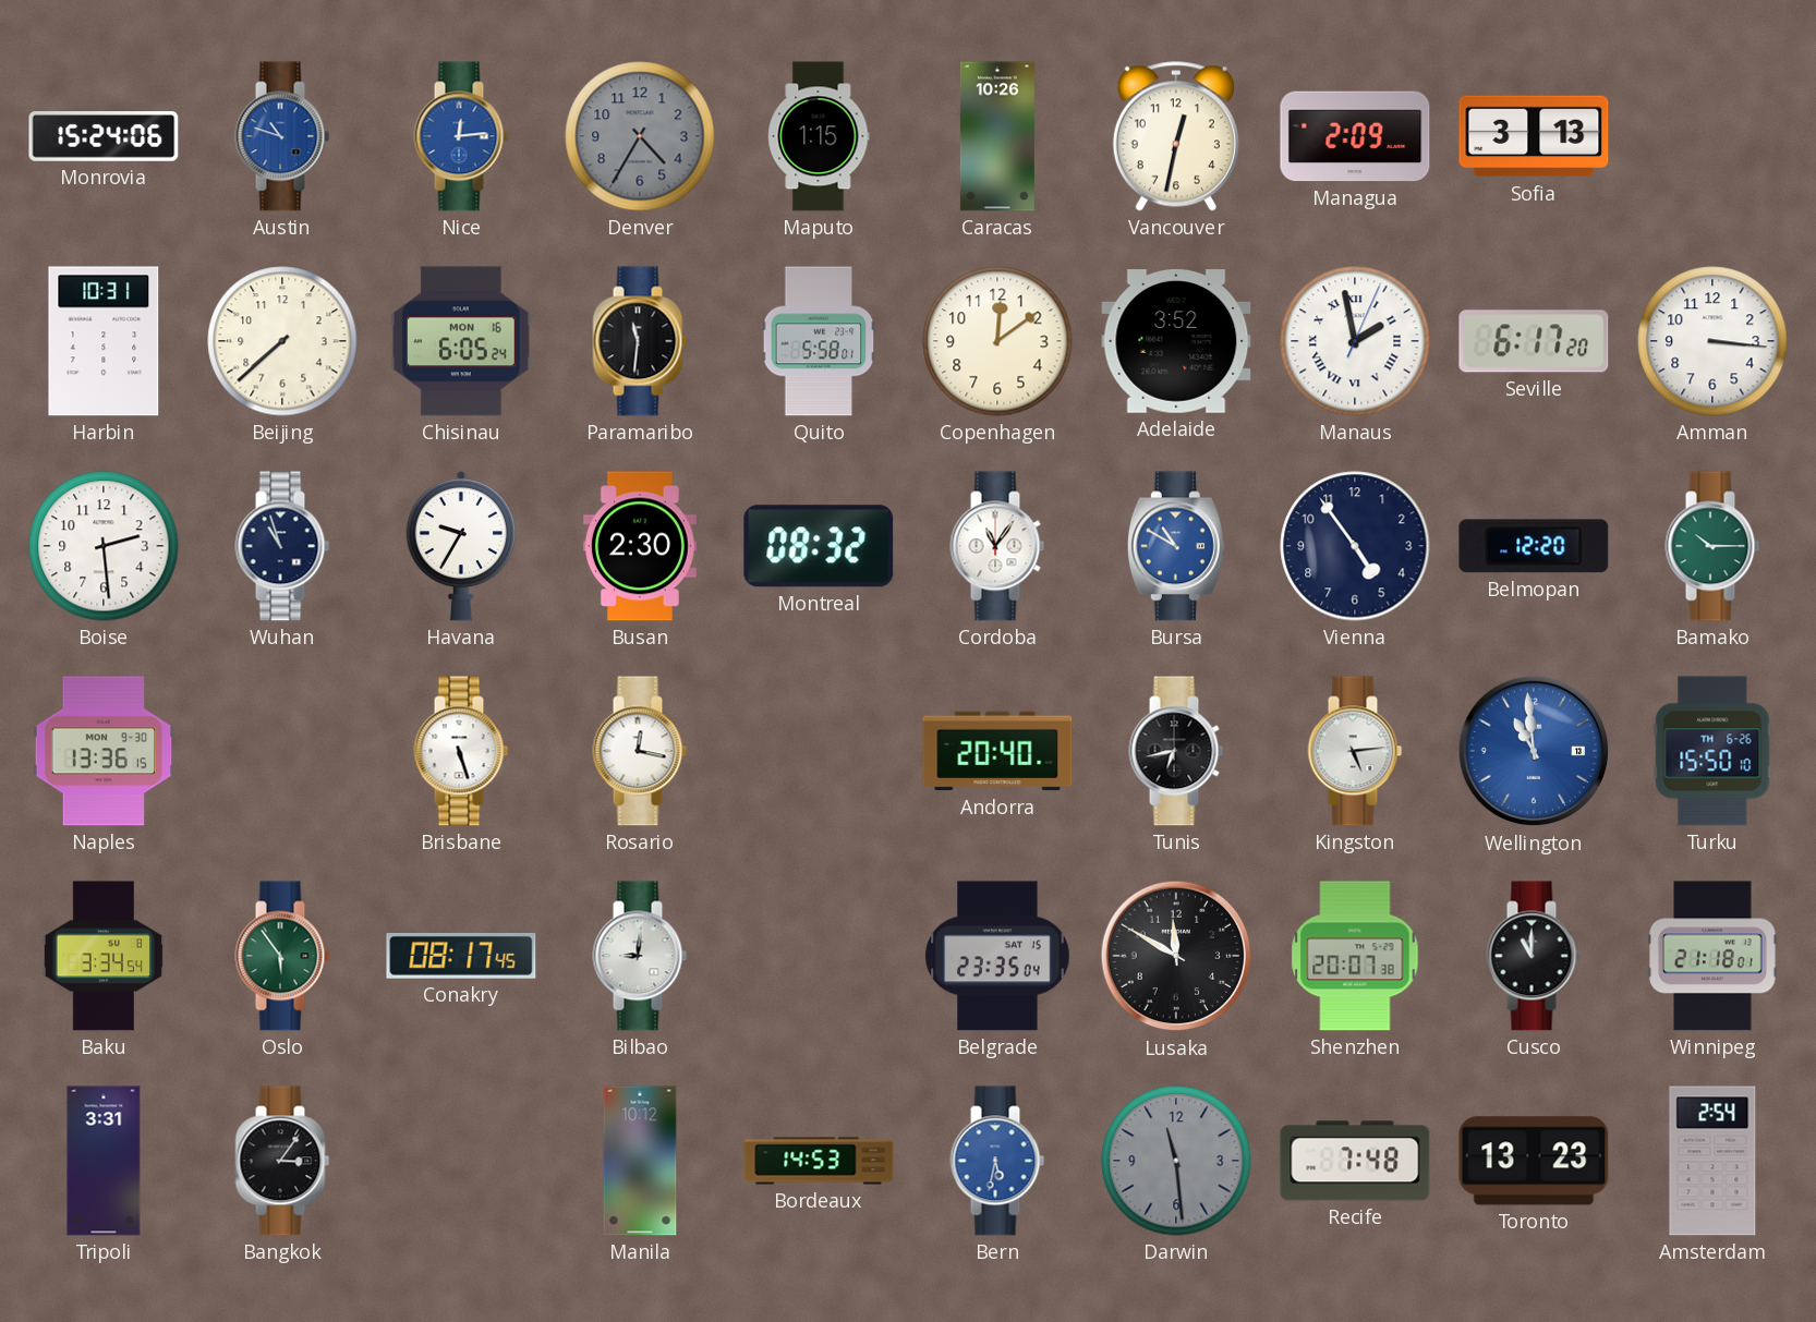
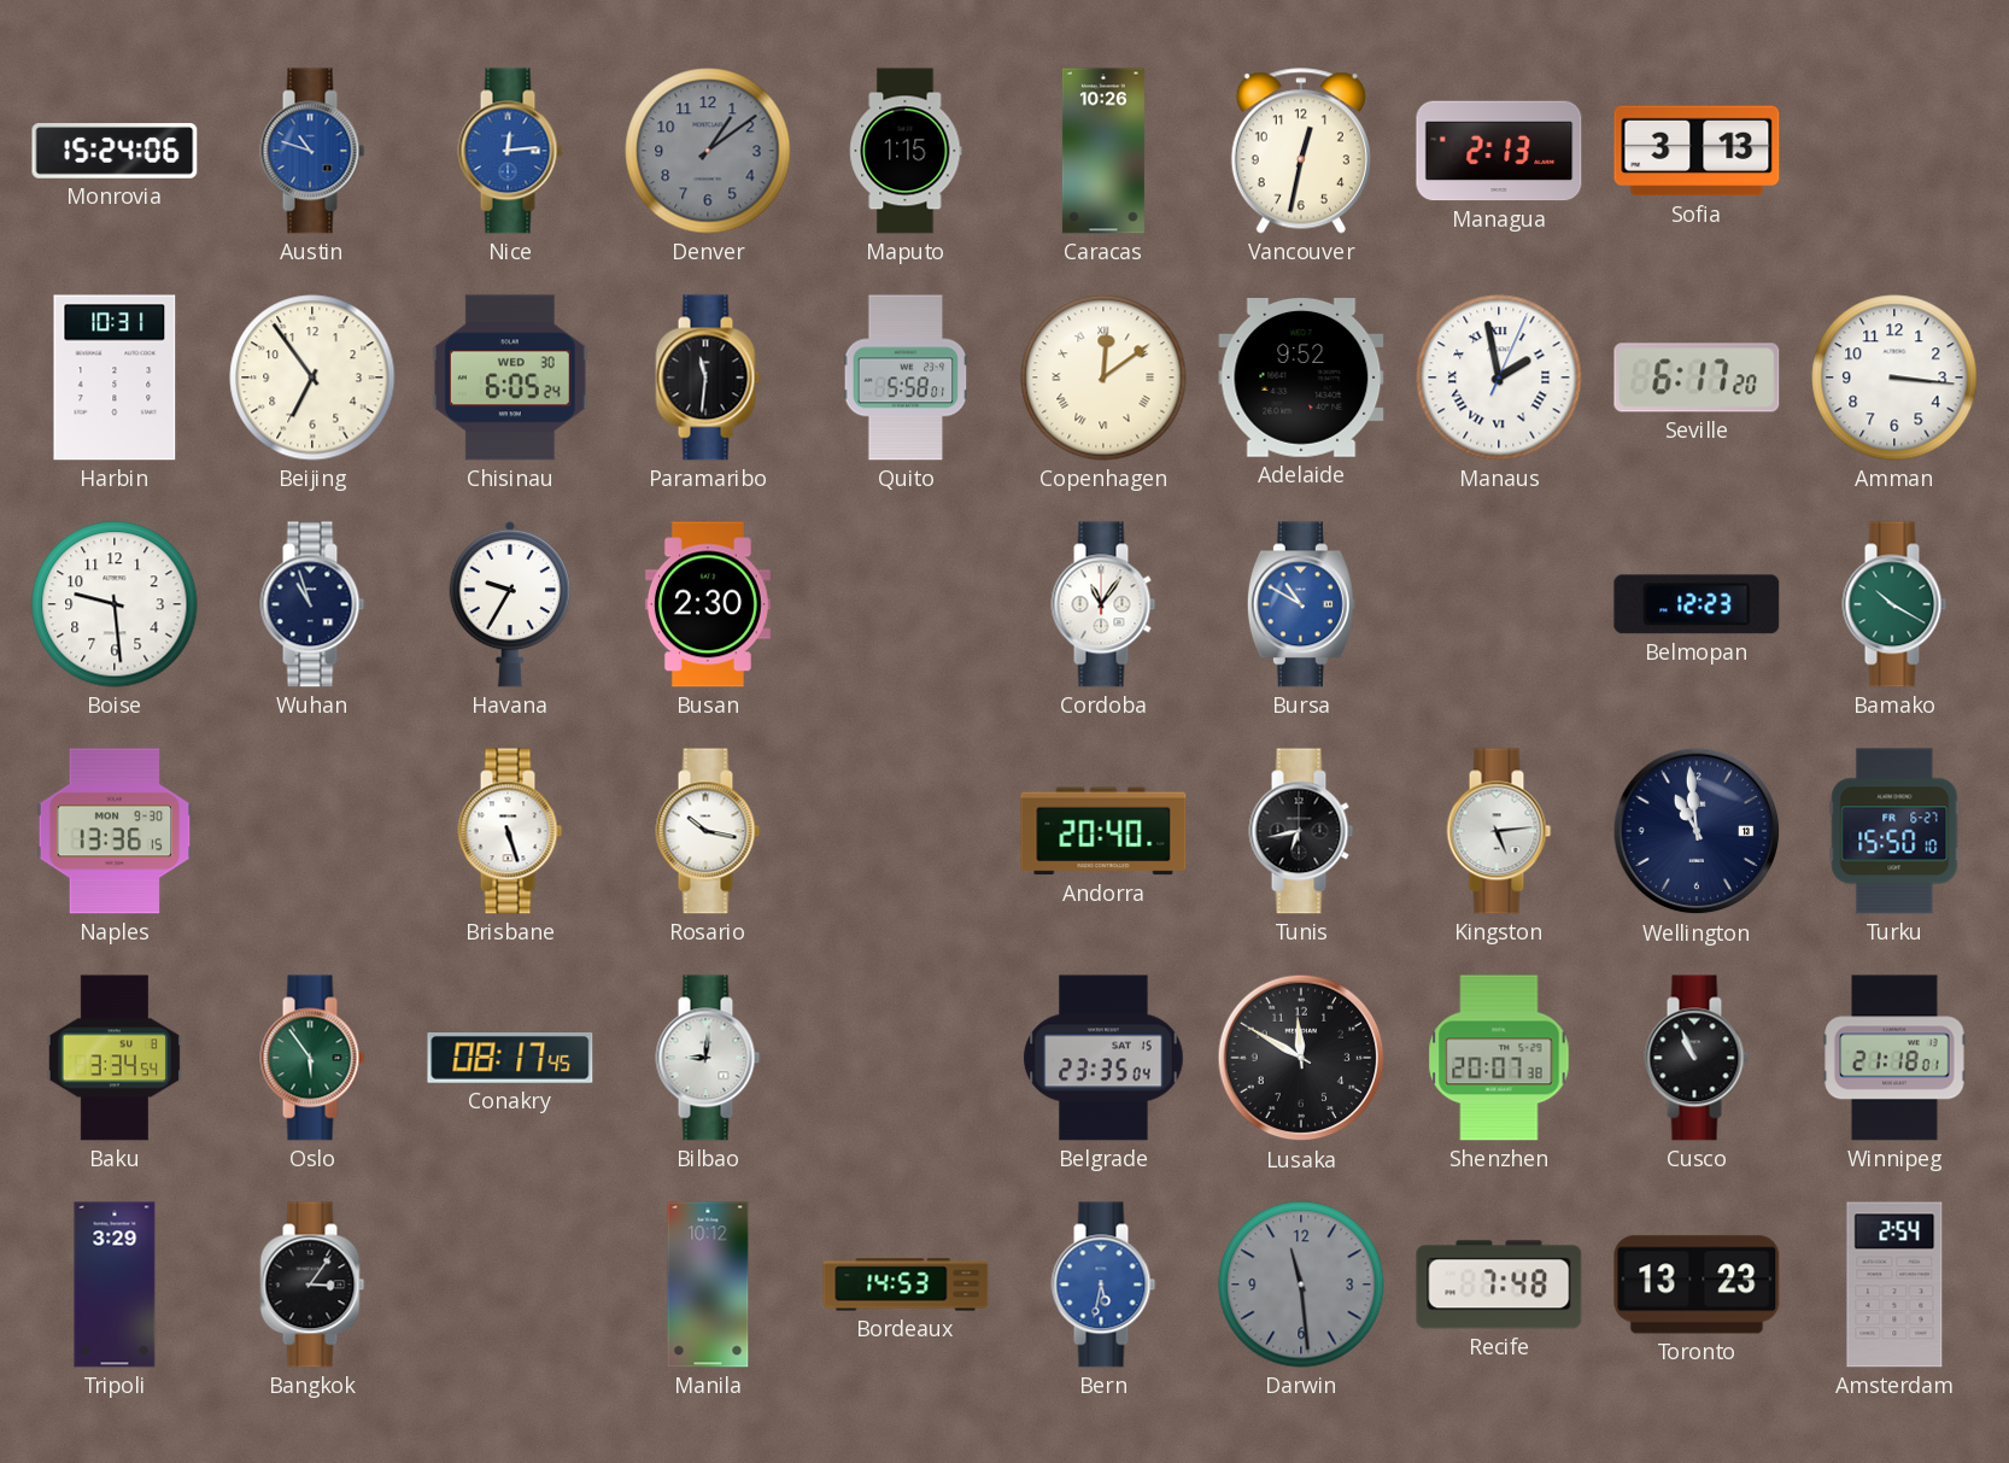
Denver: 4:35 -> 1:09 (708, 151)
Managua: 2:09 -> 2:13 (1499, 151)
Beijing: 7:38 -> 6:54 (312, 378)
Chisinau date: MON 16 -> WED 30 (510, 378)
Copenhagen numerals: Arabic -> Roman (1103, 378)
Adelaide: 3:52 -> 9:52 (1301, 379)
Boise: 2:29 -> 9:29 (115, 604)
Montreal: 08:32 -> none (819, 546)
Vienna: 4:54 -> none (1355, 546)
Belmopan: 12:20 -> 12:23 (1697, 604)
Bamako: 10:15 -> 10:20 (1894, 604)
Rosario: 12:17 -> 10:17 (708, 831)
Wellington dial: blue -> navy (1697, 831)
Turku date: TH 6-26 -> FR 6-27 (1894, 831)
Cusco: 11:00 -> 10:56 (1697, 1058)
Tripoli: 3:31 -> 3:29 (115, 1284)
